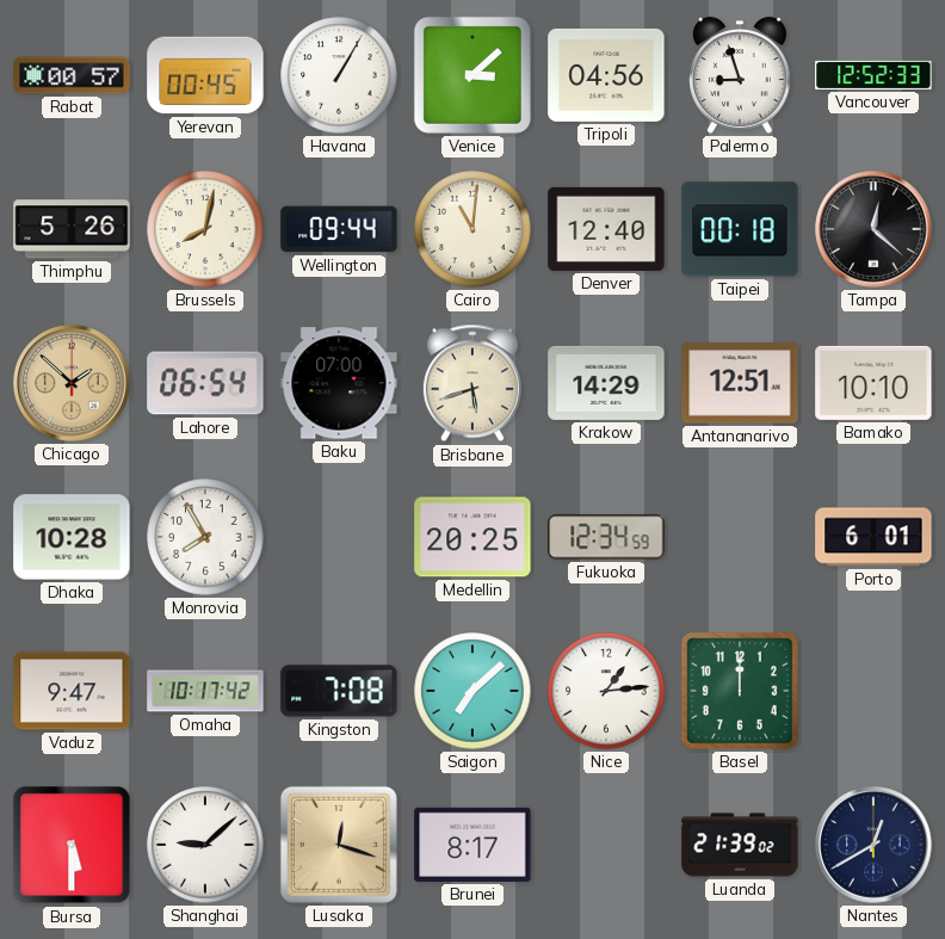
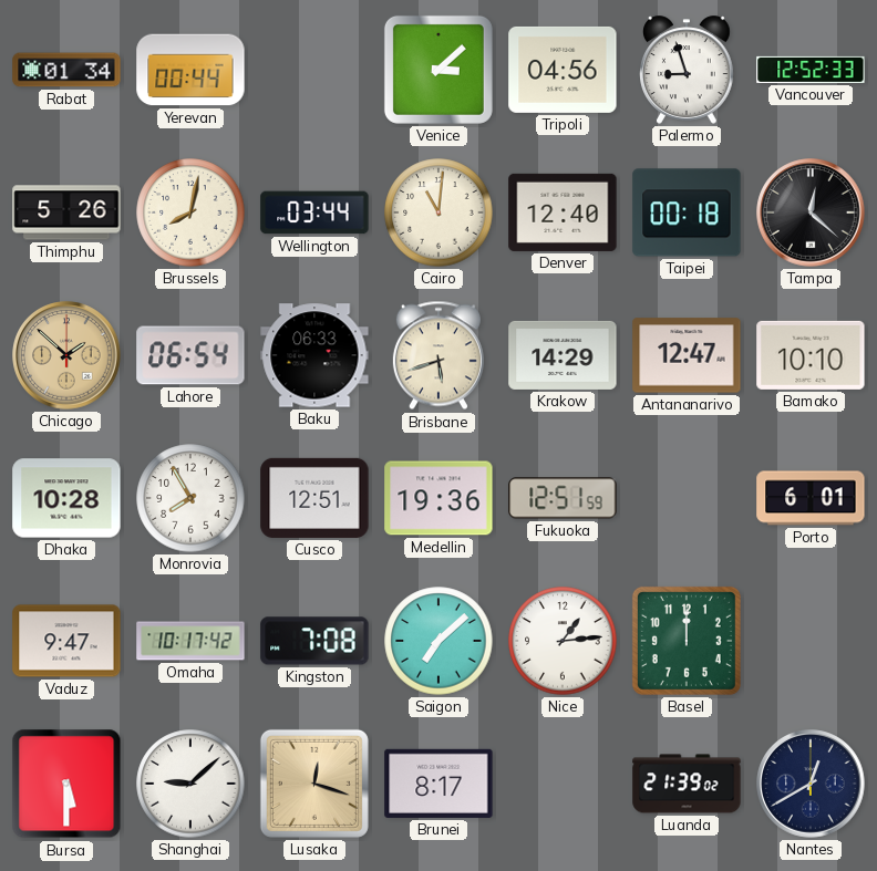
Rabat: 00:57 -> 01:34 (66, 70)
Yerevan: 00:45 -> 00:44 (190, 70)
Havana: 1:05 -> none (339, 75)
Wellington: 09:44 -> 03:44 (314, 212)
Baku: 07:00 -> 06:33 (314, 355)
Antananarivo: 12:51 -> 12:47 (687, 355)
Cusco: none -> 12:51 (314, 498)
Medellin: 20:25 -> 19:36 (438, 498)
Fukuoka: 12:34 -> 12:51 (563, 498)
